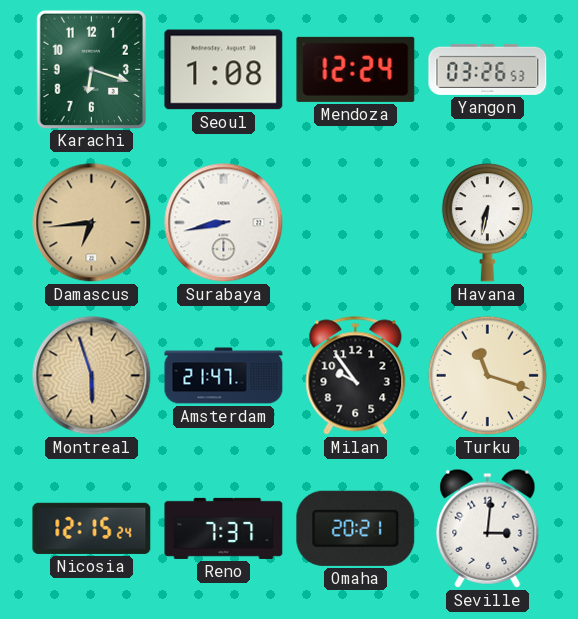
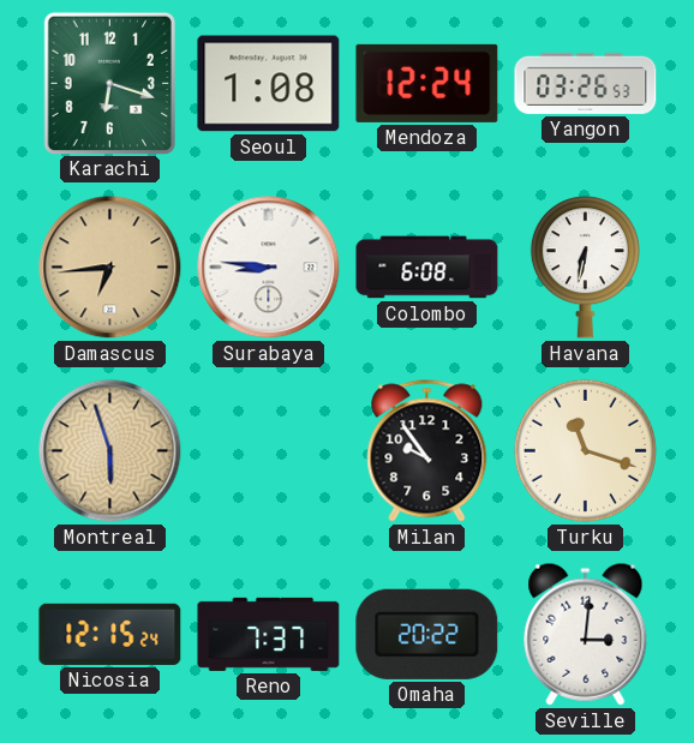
Surabaya: 8:43 -> 8:46 (269, 268)
Colombo: none -> 6:08 (427, 268)
Amsterdam: 21:47 -> none (224, 376)
Omaha: 20:21 -> 20:22 (427, 634)
